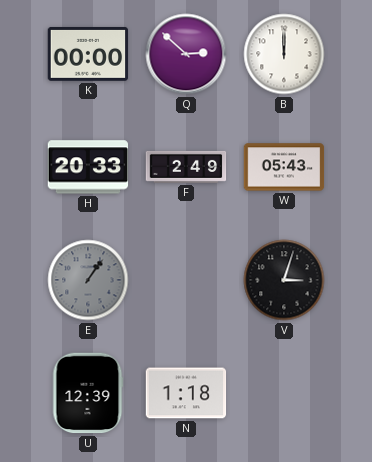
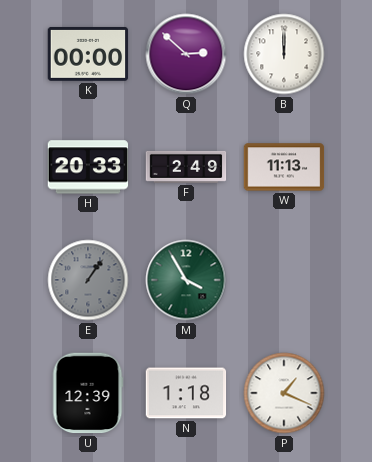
W: 05:43 -> 11:13 (284, 167)
M: none -> 3:55 (186, 280)
V: 3:03 -> none (284, 280)
P: none -> 1:19 (284, 393)
